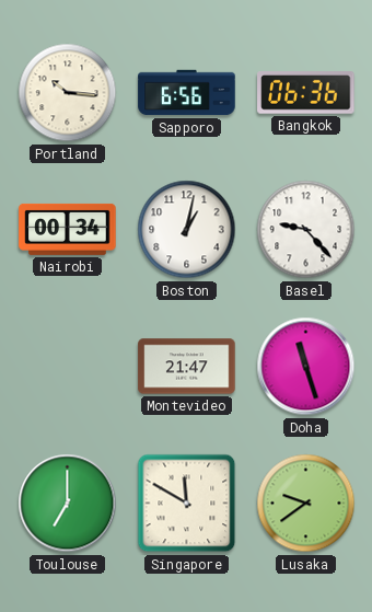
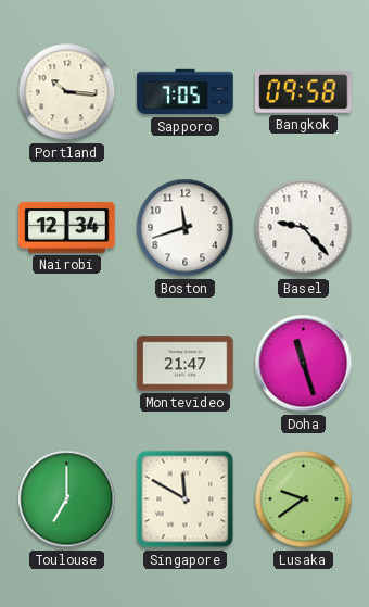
Sapporo: 6:56 -> 7:05 (186, 92)
Bangkok: 06:36 -> 09:58 (304, 92)
Nairobi: 00:34 -> 12:34 (67, 227)
Boston: 1:02 -> 11:42 (186, 228)
